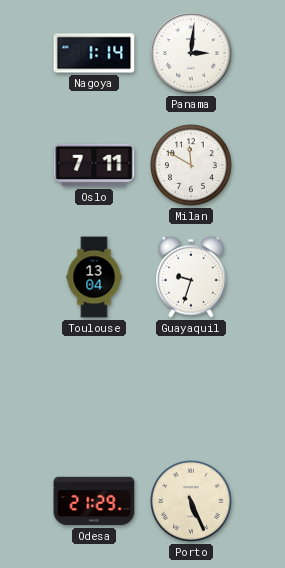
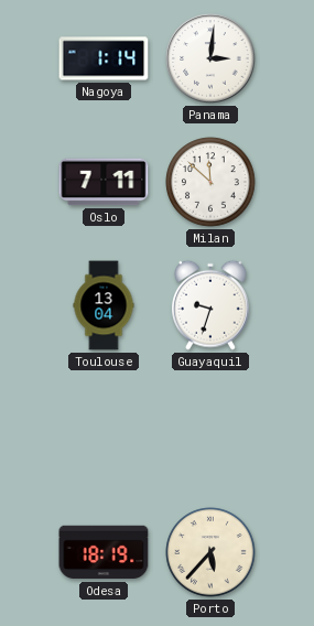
Milan: 11:50 -> 11:52 (210, 182)
Odesa: 21:29 -> 18:19 (104, 552)
Porto: 5:26 -> 5:37 (210, 552)
